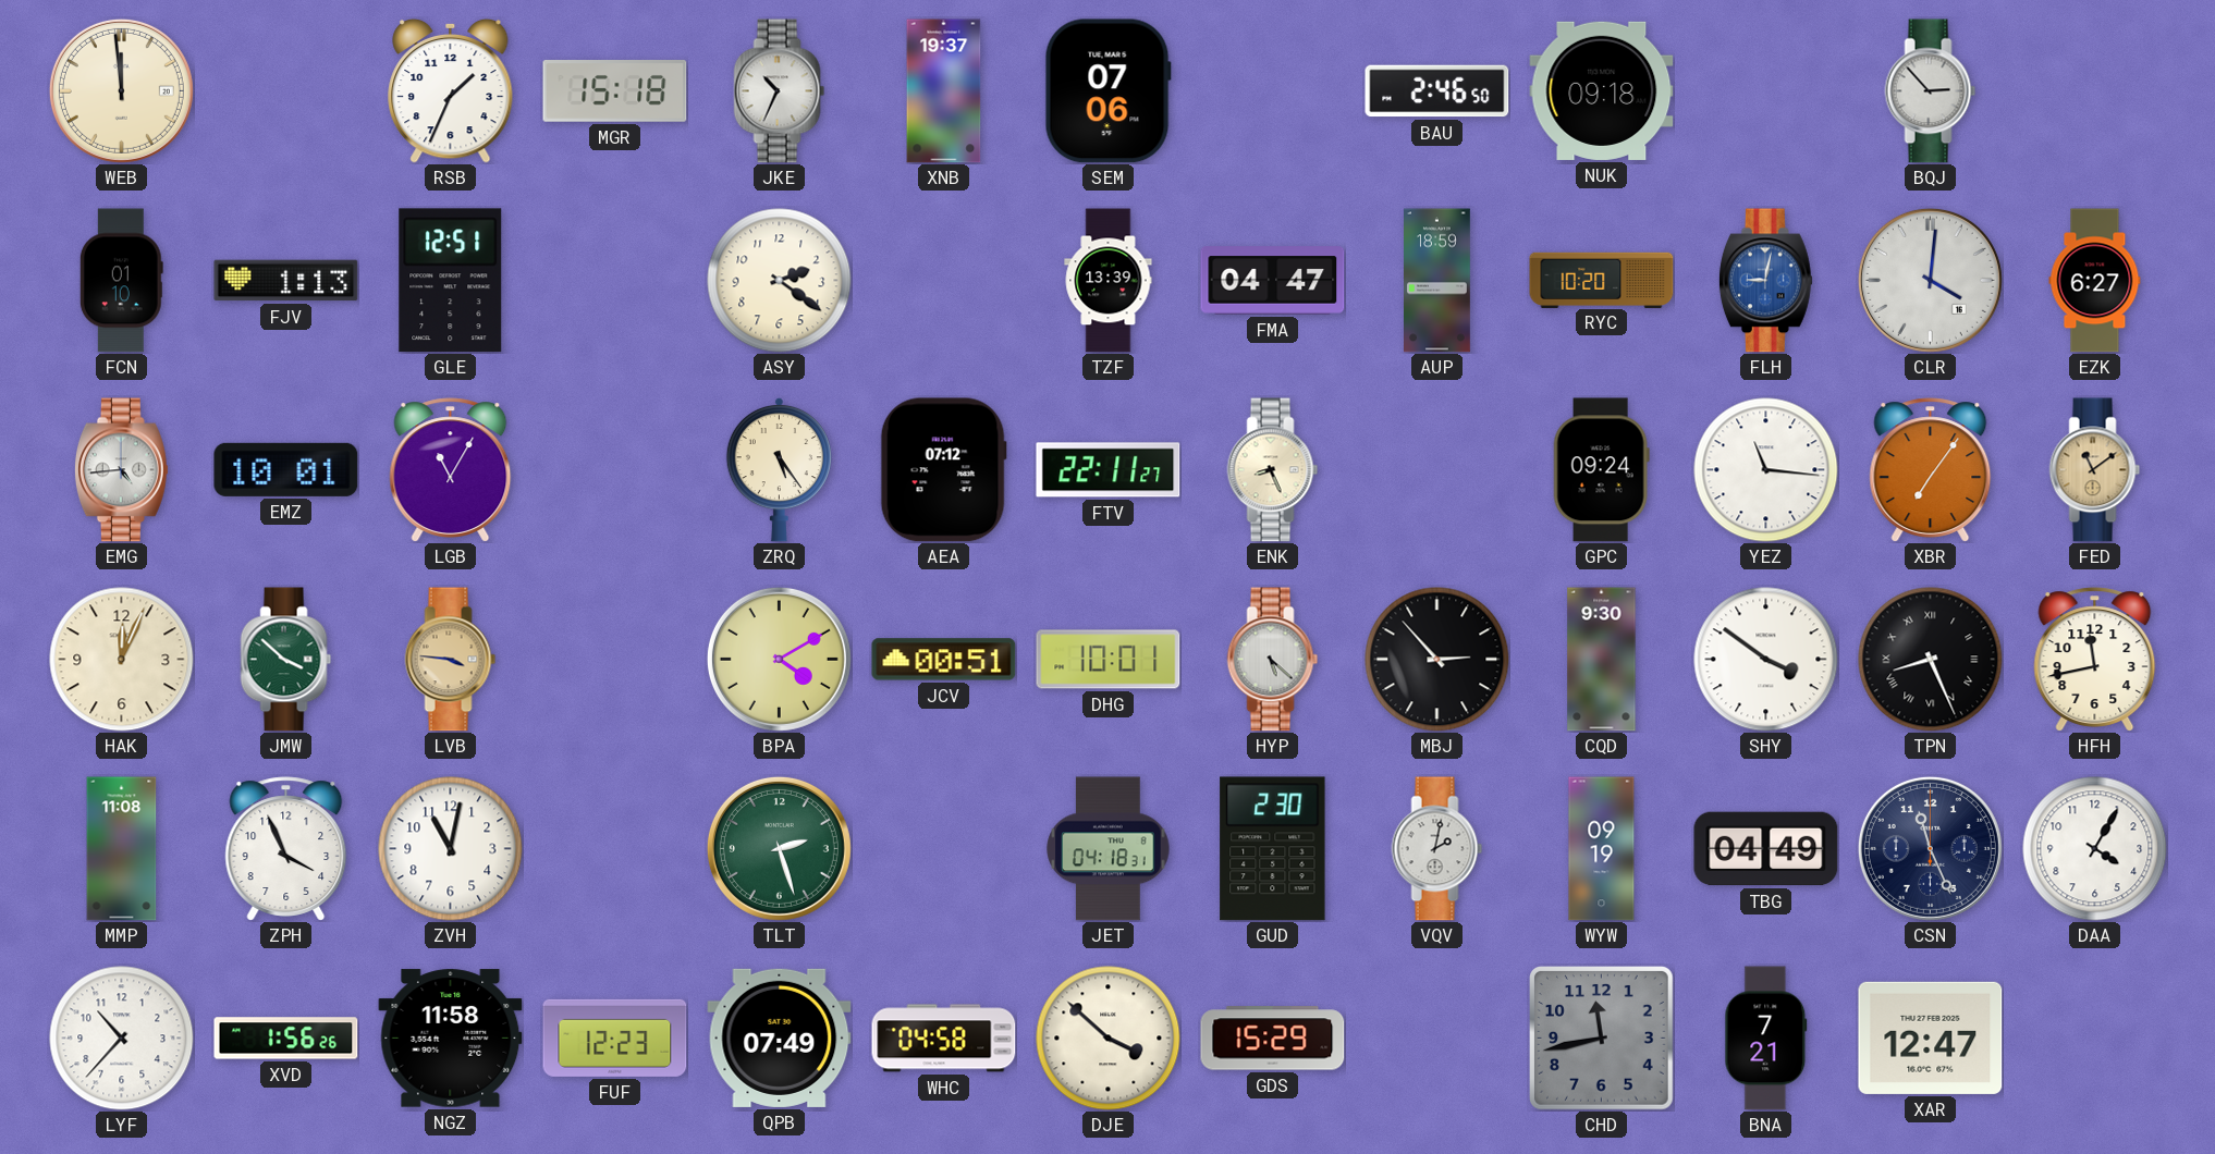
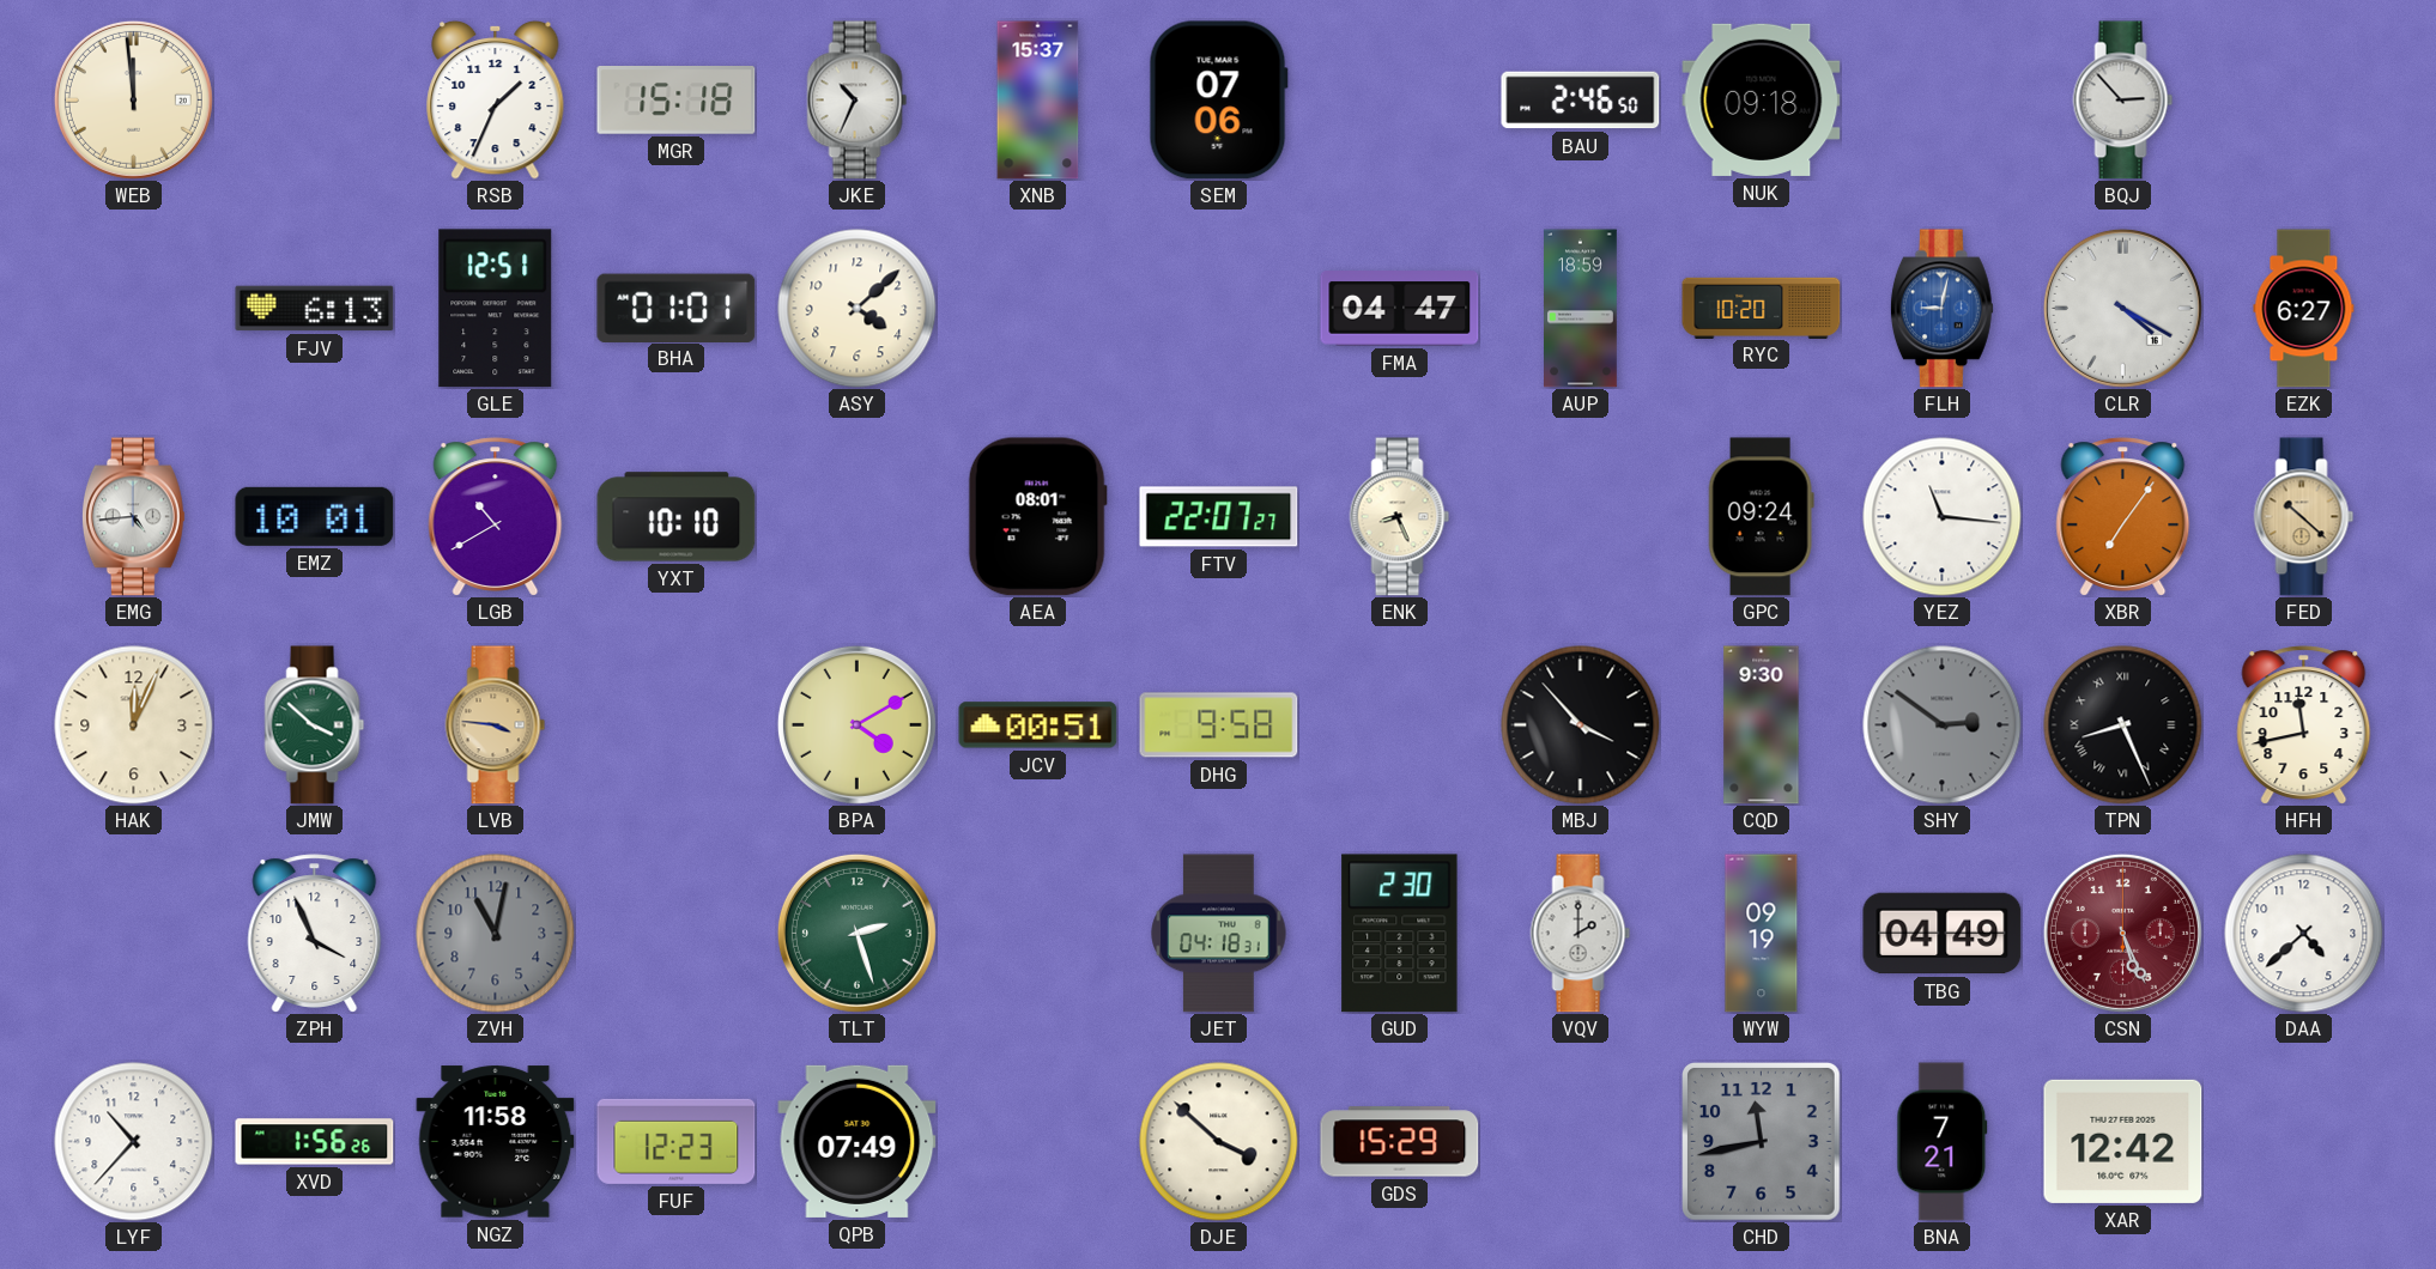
XNB: 19:37 -> 15:37 (1038, 101)
FCN: 01:10 -> none (121, 281)
FJV: 1:13 -> 6:13 (315, 309)
BHA: none -> 01:01 (677, 308)
ASY: 2:21 -> 4:08 (858, 309)
TZF: 13:39 -> none (1109, 281)
CLR: 4:01 -> 4:20 (2122, 308)
LGB: 11:05 -> 10:40 (496, 517)
YXT: none -> 10:10 (677, 517)
ZRQ: 5:24 -> none (779, 469)
AEA: 07:12 -> 08:01 (1037, 517)
FTV: 22:11 -> 22:07 (1219, 517)
FED: 11:09 -> 10:22 (2304, 517)
DHG: 10:01 -> 9:58 (1219, 725)
HYP: 5:22 -> none (1273, 660)
MBJ: 2:53 -> 3:53 (1581, 725)
SHY: 3:51 -> 2:51 (1943, 725)
SHY dial: white -> grey (1943, 725)
MMP: 11:08 -> none (122, 849)
ZVH dial: white -> grey (496, 934)
VQV: 2:02 -> 2:00 (1581, 934)
CSN: 11:26 -> 5:26 (2122, 933)
CSN dial: navy -> burgundy (2122, 933)
DAA: 4:05 -> 4:38 (2304, 934)
WHC: 04:58 -> none (944, 1039)
XAR: 12:47 -> 12:42 (2123, 1141)
